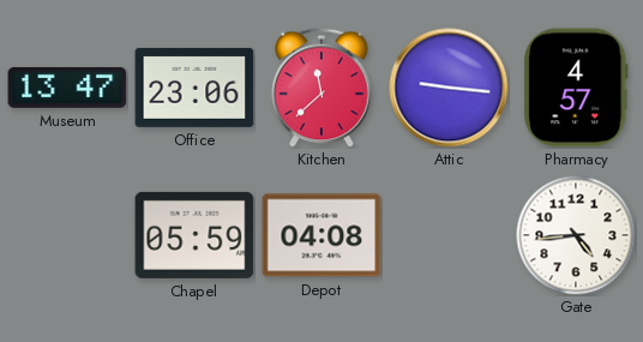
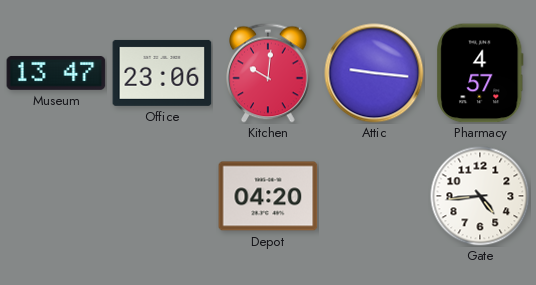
Kitchen: 11:38 -> 10:01 (268, 73)
Chapel: 05:59 -> none (194, 235)
Depot: 04:08 -> 04:20 (268, 196)
